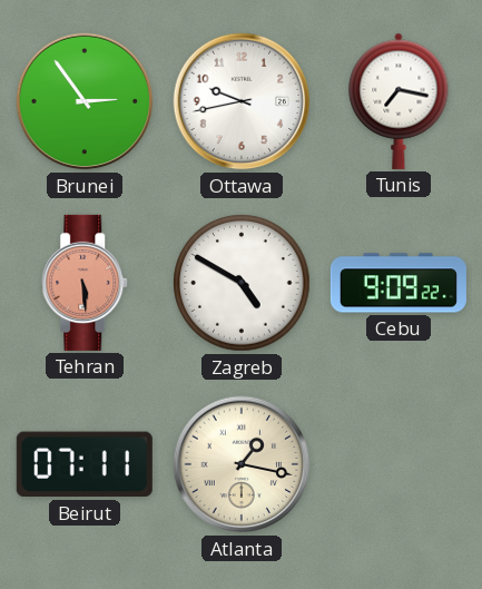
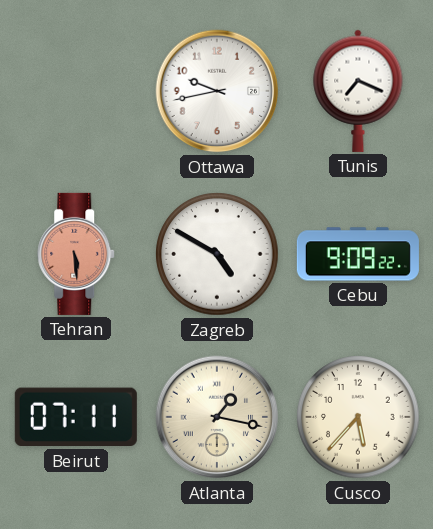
Brunei: 2:54 -> none (85, 101)
Tunis: 7:17 -> 7:19 (358, 91)
Cusco: none -> 5:37 (358, 417)
